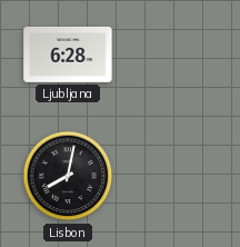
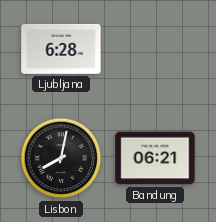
Bandung: none -> 06:21 (155, 158)
